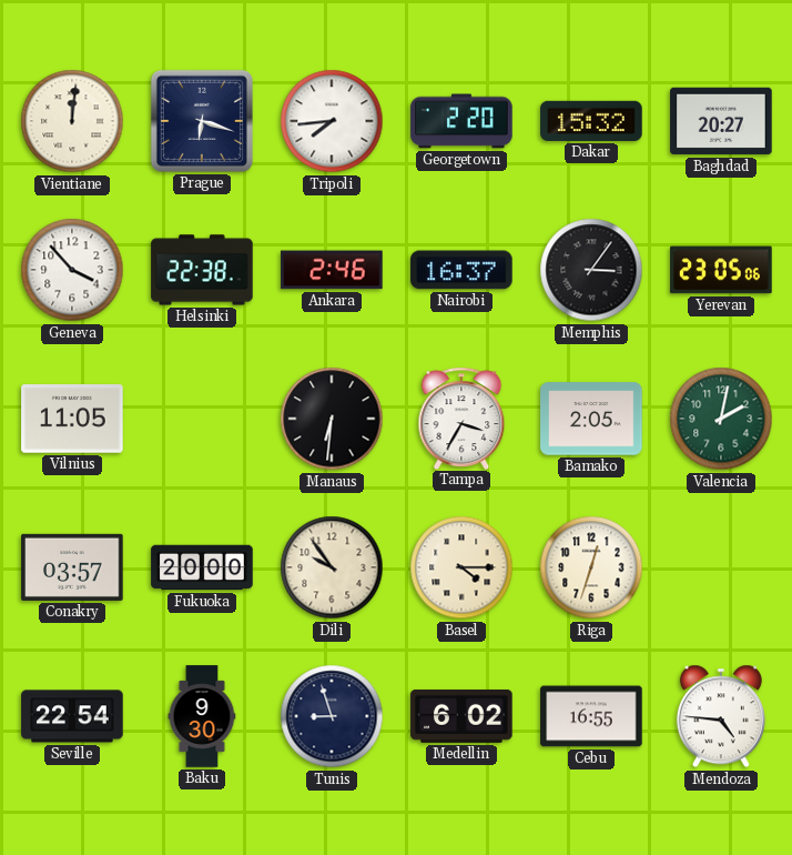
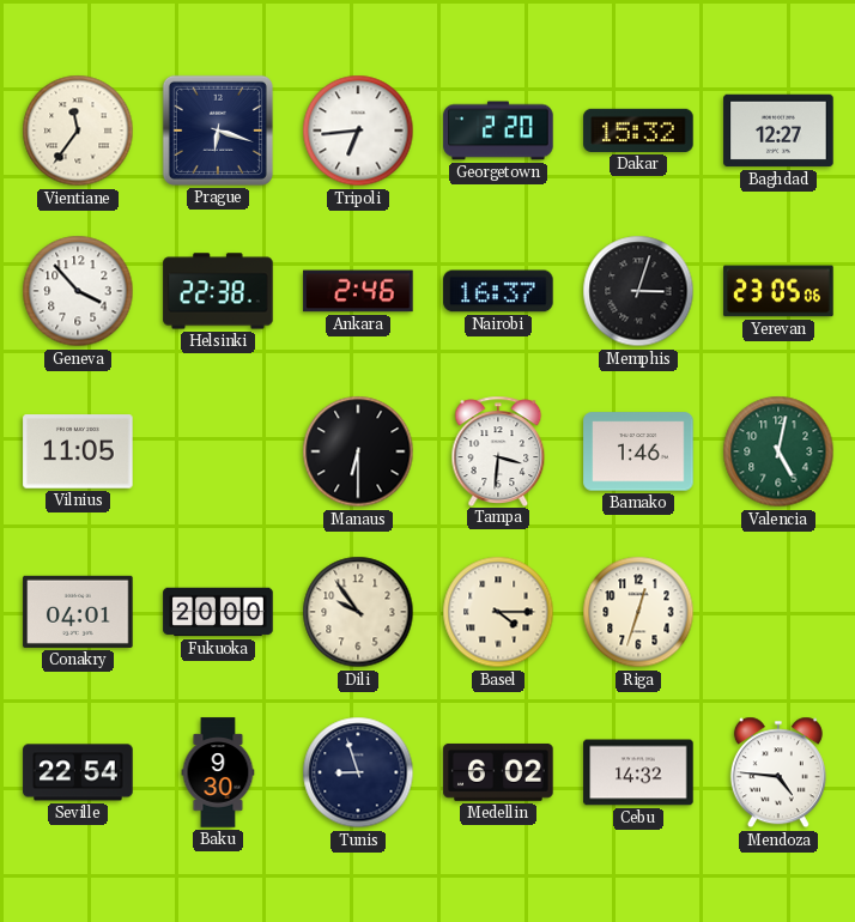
Vientiane: 12:01 -> 11:36 (78, 131)
Tripoli: 7:44 -> 6:44 (358, 131)
Baghdad: 20:27 -> 12:27 (778, 131)
Memphis: 3:06 -> 3:03 (638, 291)
Manaus: 6:31 -> 6:30 (358, 451)
Tampa: 3:35 -> 3:31 (498, 450)
Bamako: 2:05 -> 1:46 (638, 451)
Valencia: 2:02 -> 5:02 (778, 451)
Conakry: 03:57 -> 04:01 (78, 612)
Cebu: 16:55 -> 14:32 (638, 772)
